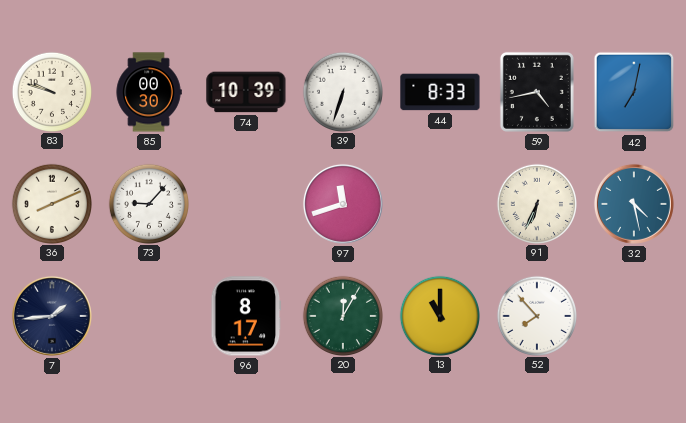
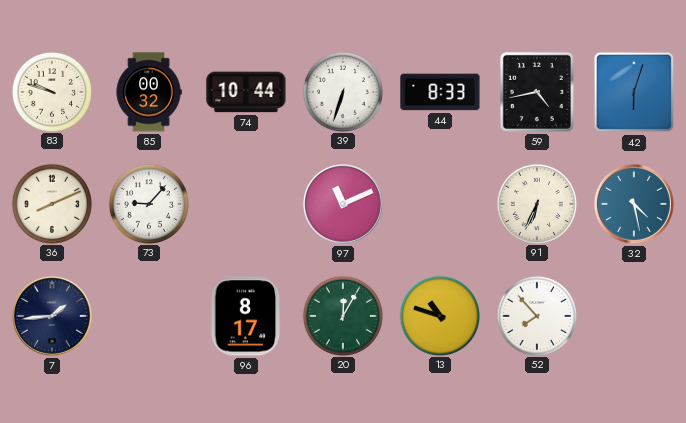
85: 00:30 -> 00:32 (149, 92)
74: 10:39 -> 10:44 (246, 92)
42: 7:02 -> 6:03 (634, 92)
97: 11:42 -> 11:11 (343, 204)
13: 11:00 -> 10:48 (439, 315)
